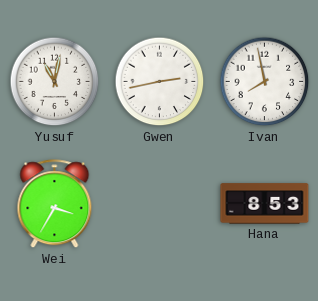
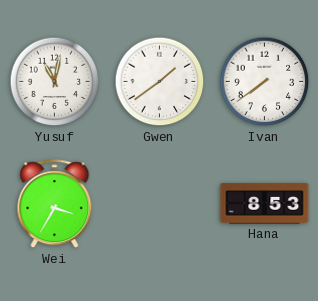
Gwen: 2:43 -> 1:39 (160, 82)
Ivan: 7:58 -> 7:39 (265, 82)
